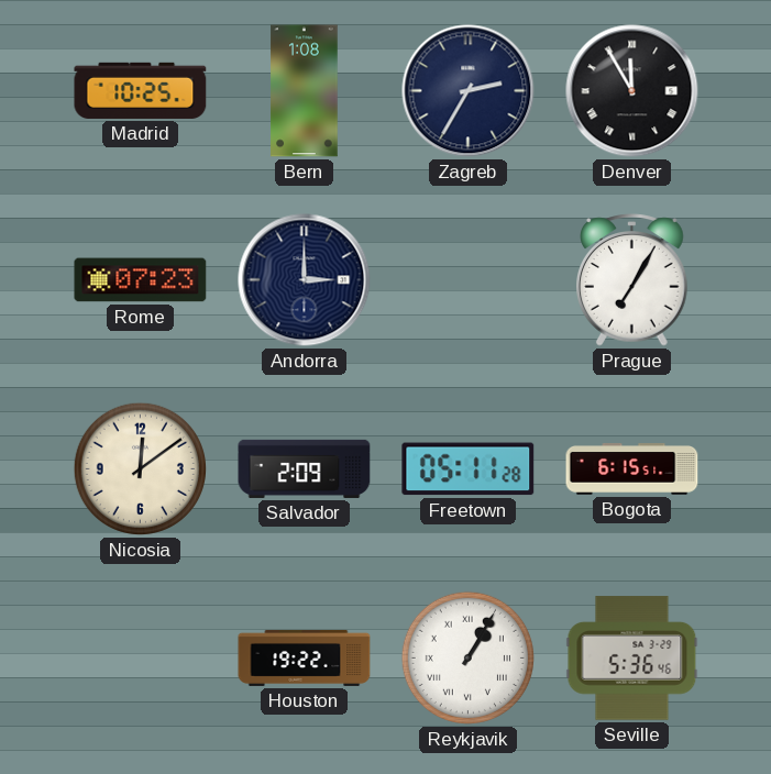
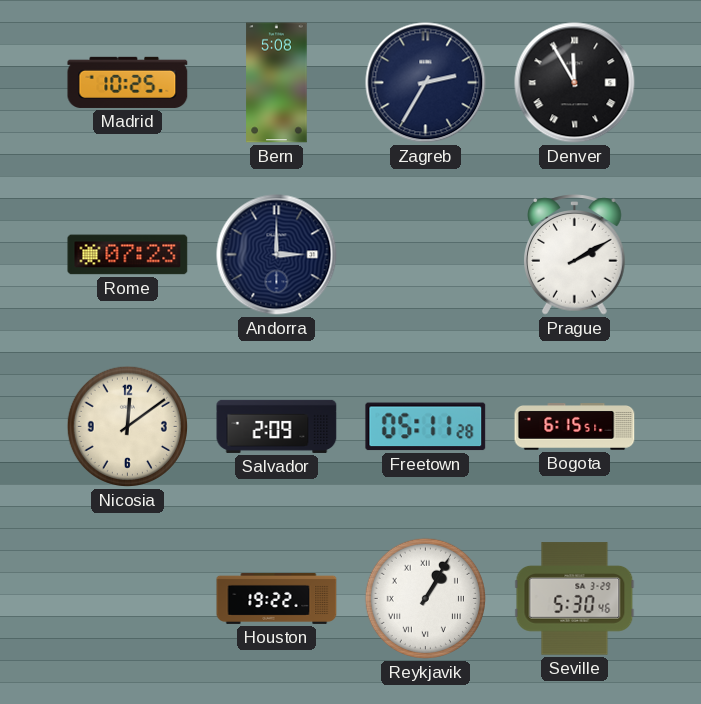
Bern: 1:08 -> 5:08 (277, 83)
Prague: 7:05 -> 2:10 (575, 255)
Seville: 5:36 -> 5:30 (575, 599)
